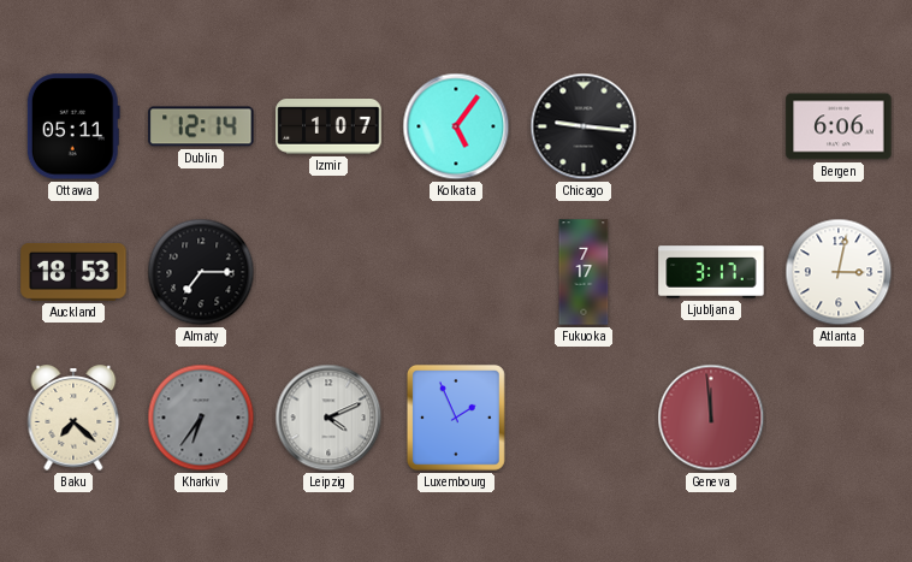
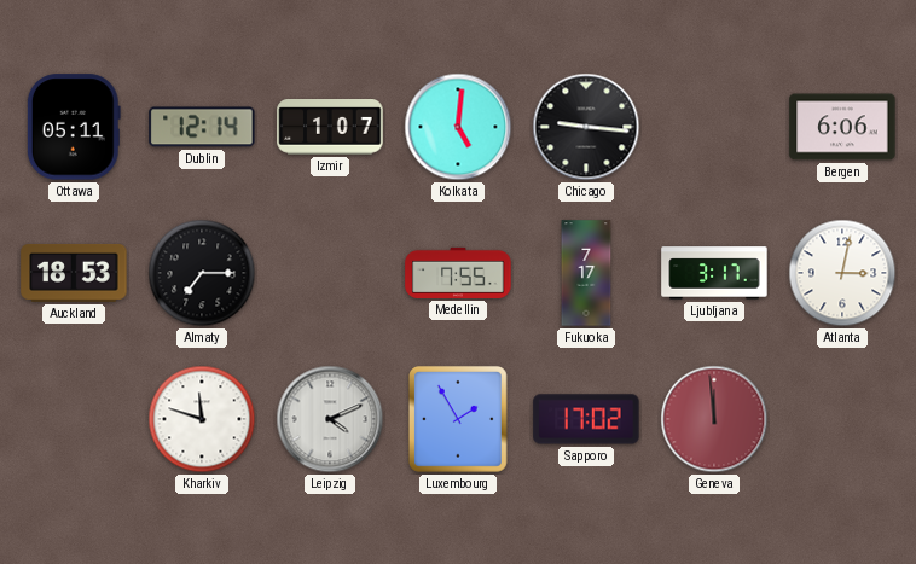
Kolkata: 5:06 -> 5:01 (458, 127)
Medellin: none -> 7:55 (458, 273)
Baku: 7:22 -> none (73, 418)
Kharkiv: 6:36 -> 11:48 (202, 419)
Kharkiv dial: grey -> white (202, 419)
Luxembourg: 1:56 -> 1:55 (458, 419)
Sapporo: none -> 17:02 (586, 419)
